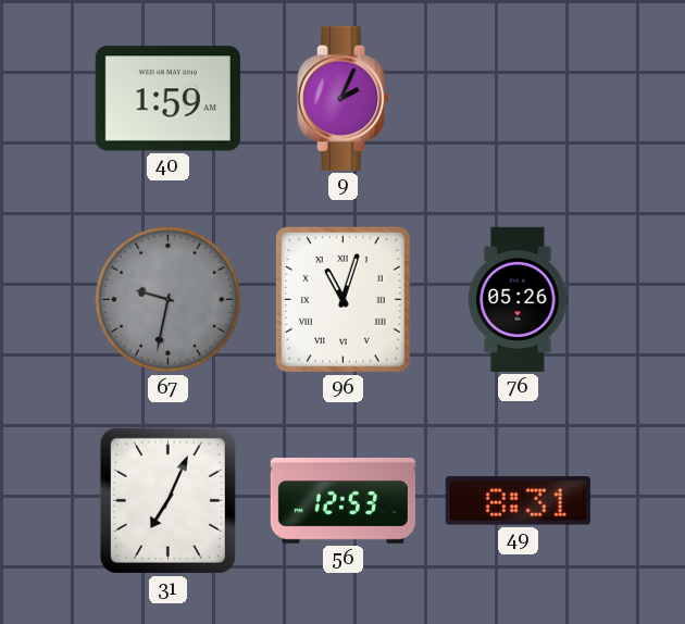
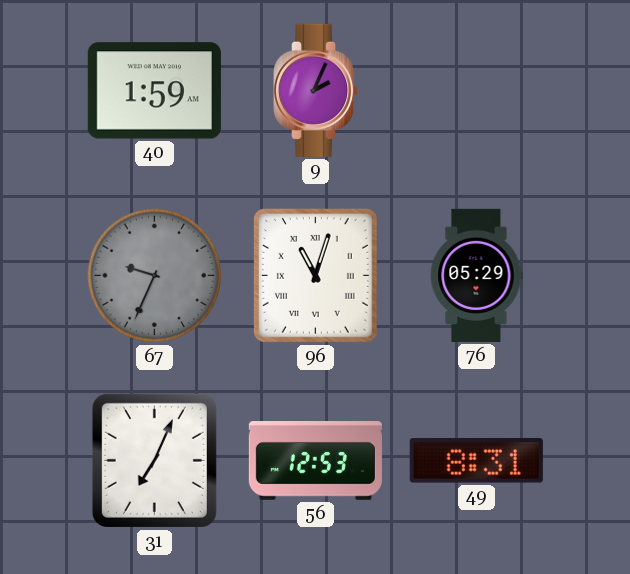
67: 9:32 -> 9:34 (155, 276)
76: 05:26 -> 05:29 (476, 275)
